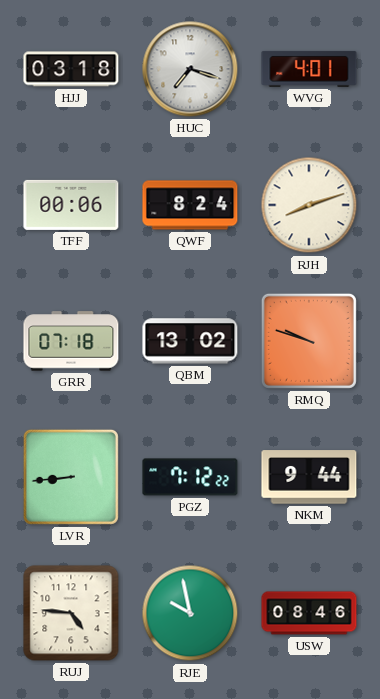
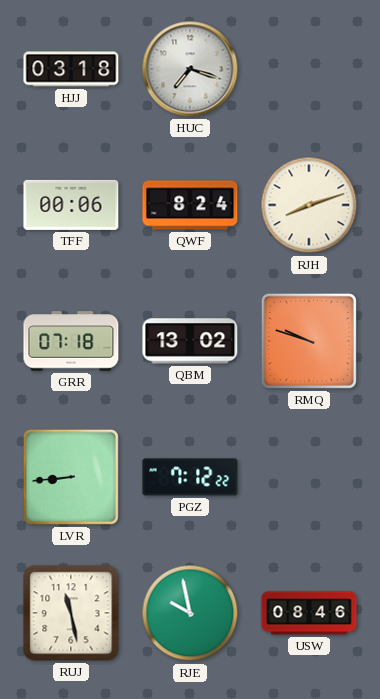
WVG: 4:01 -> none (309, 69)
NKM: 9:44 -> none (309, 477)
RUJ: 4:46 -> 11:28 (71, 613)
